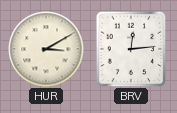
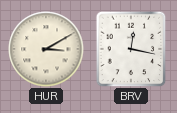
BRV: 12:14 -> 12:17 (131, 49)
